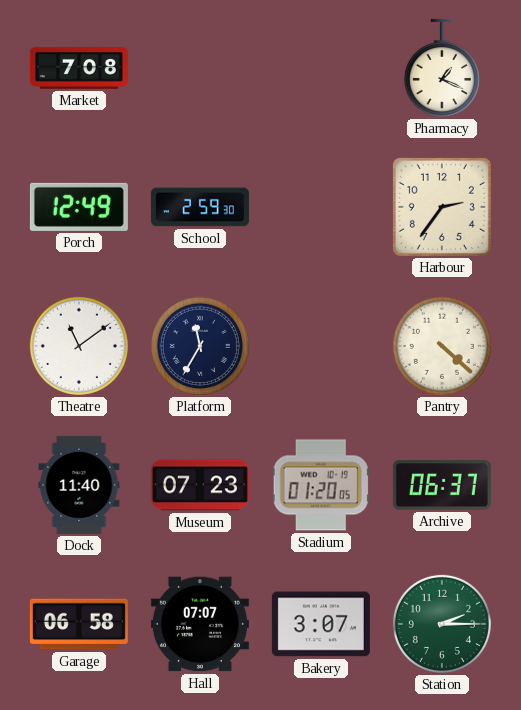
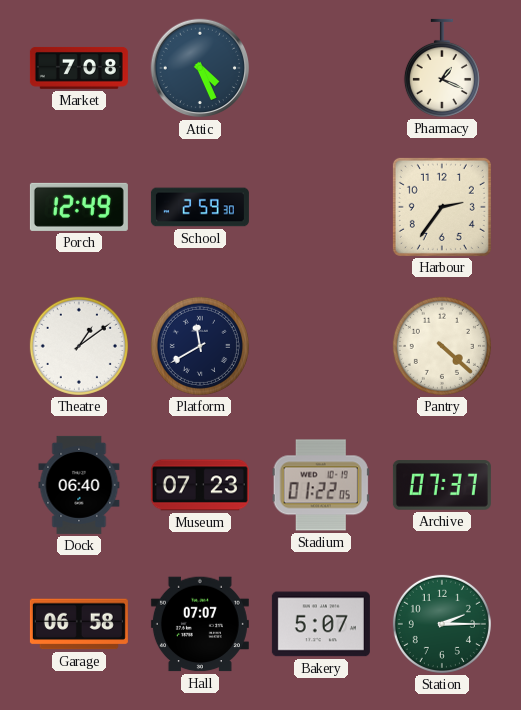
Attic: none -> 4:26 (200, 68)
Theatre: 11:09 -> 1:09 (79, 346)
Platform: 11:35 -> 11:40 (200, 346)
Dock: 11:40 -> 06:40 (79, 485)
Stadium: 01:20 -> 01:22 (321, 485)
Archive: 06:37 -> 07:37 (442, 485)
Bakery: 3:07 -> 5:07 (321, 624)
